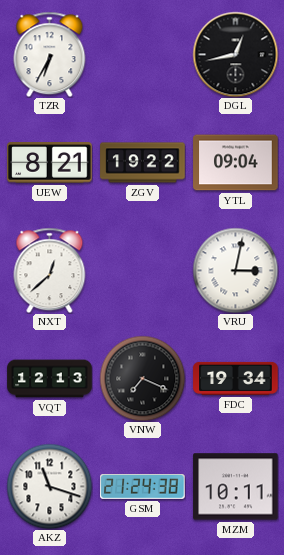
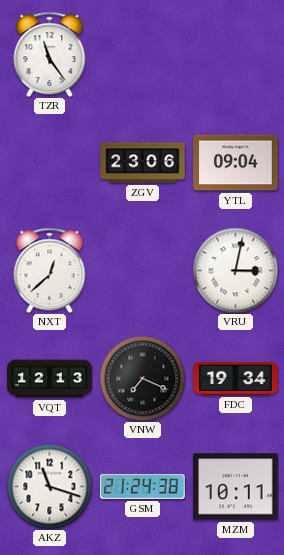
TZR: 6:35 -> 11:24 (50, 54)
DGL: 12:43 -> none (235, 54)
UEW: 8:21 -> none (50, 163)
ZGV: 19:22 -> 23:06 (143, 163)
